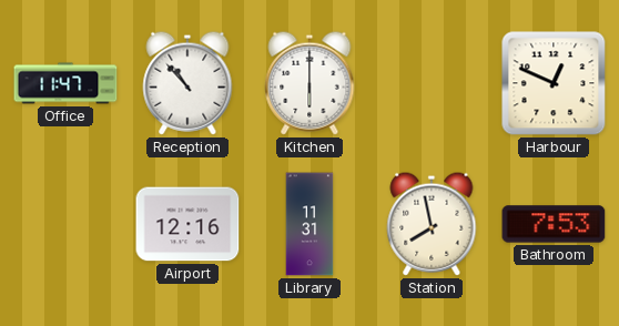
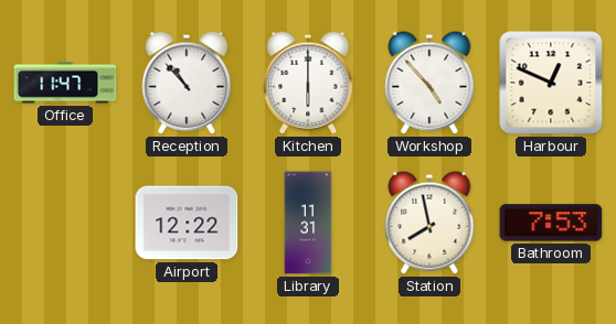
Workshop: none -> 4:53 (429, 83)
Airport: 12:16 -> 12:22 (187, 223)
